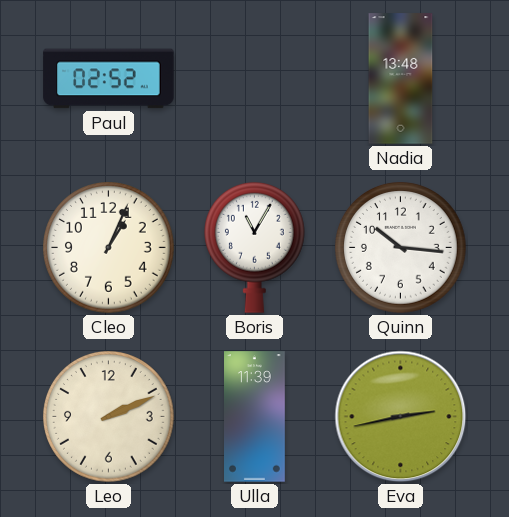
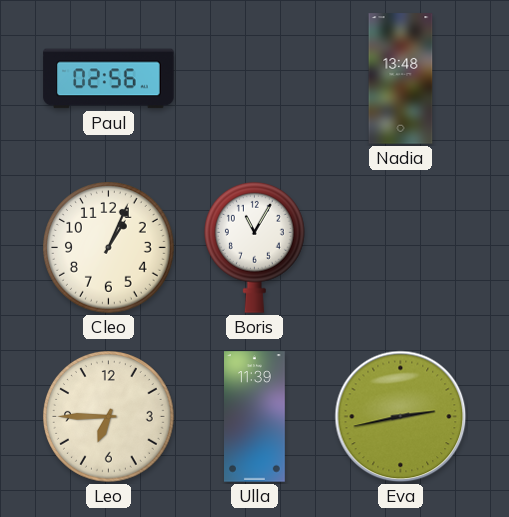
Paul: 02:52 -> 02:56 (109, 79)
Quinn: 10:16 -> none (401, 248)
Leo: 2:11 -> 6:45 (109, 417)
